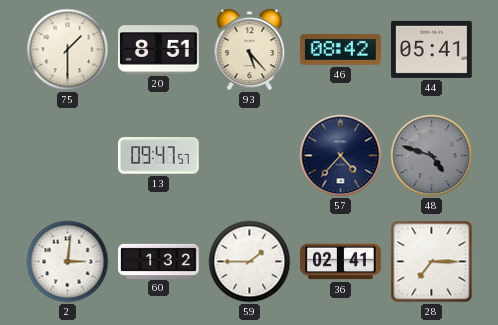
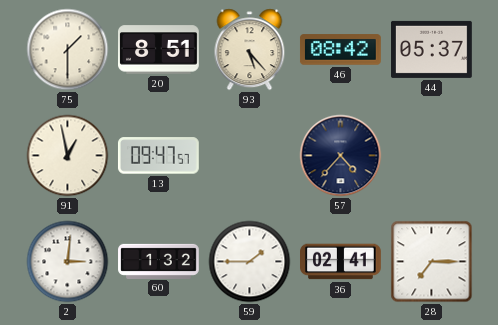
44: 05:41 -> 05:37 (432, 49)
91: none -> 12:58 (68, 156)
48: 4:48 -> none (432, 156)
